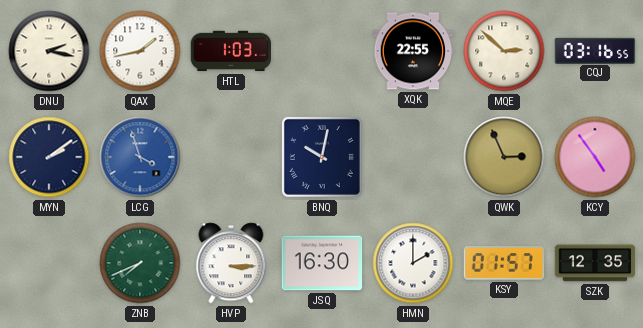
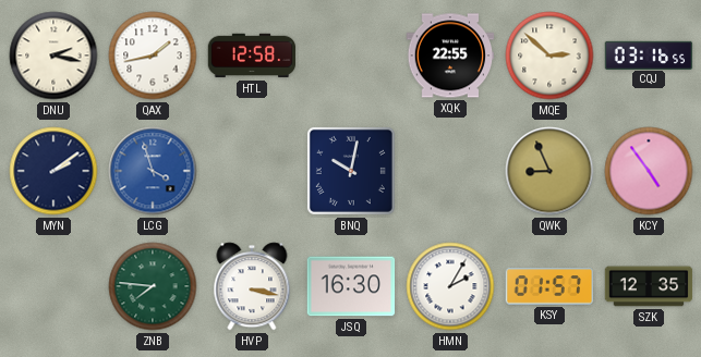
HTL: 1:03 -> 12:58 (252, 56)
QWK: 2:56 -> 8:56 (549, 171)
ZNB: 7:41 -> 7:46 (153, 286)
HVP: 3:15 -> 3:17 (252, 286)
HMN: 2:00 -> 2:05 (450, 286)
